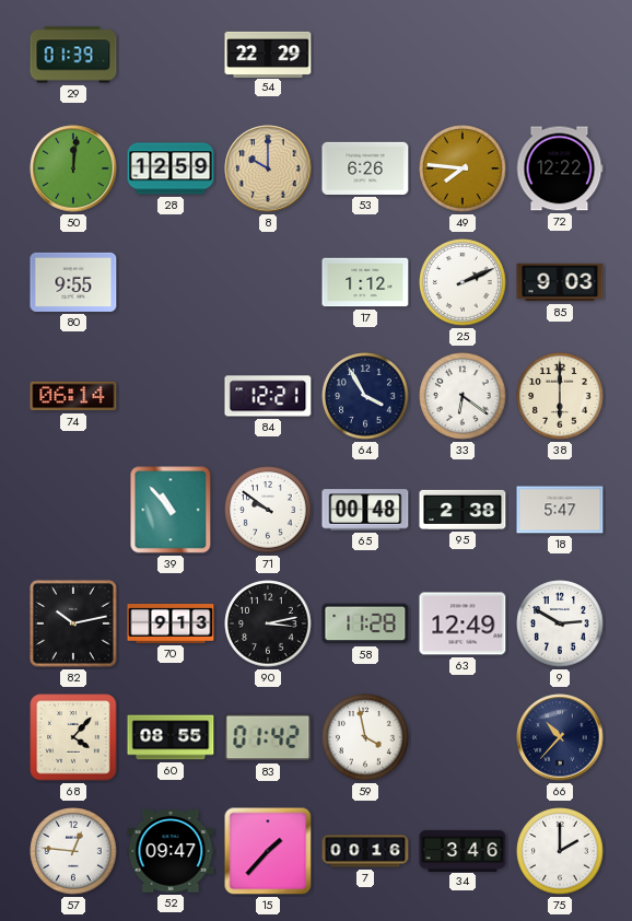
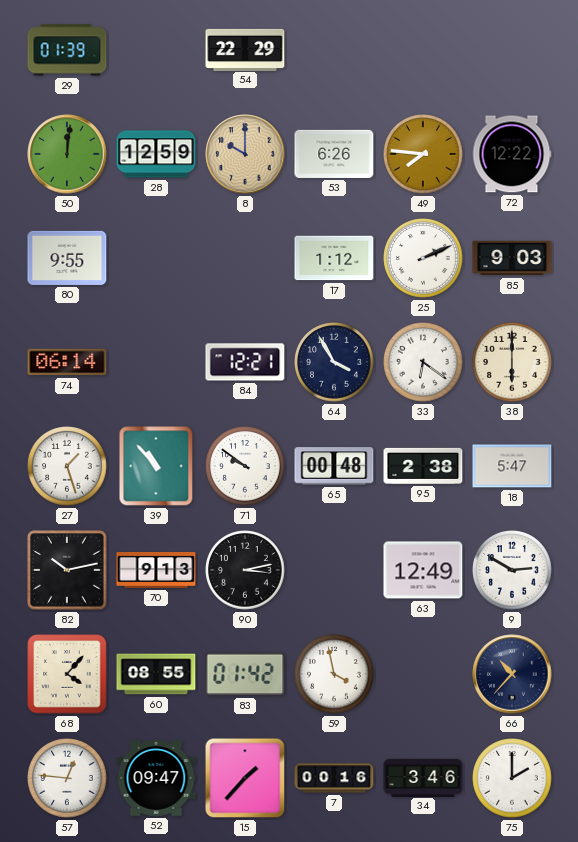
27: none -> 1:27 (67, 466)
58: 11:28 -> none (365, 623)
